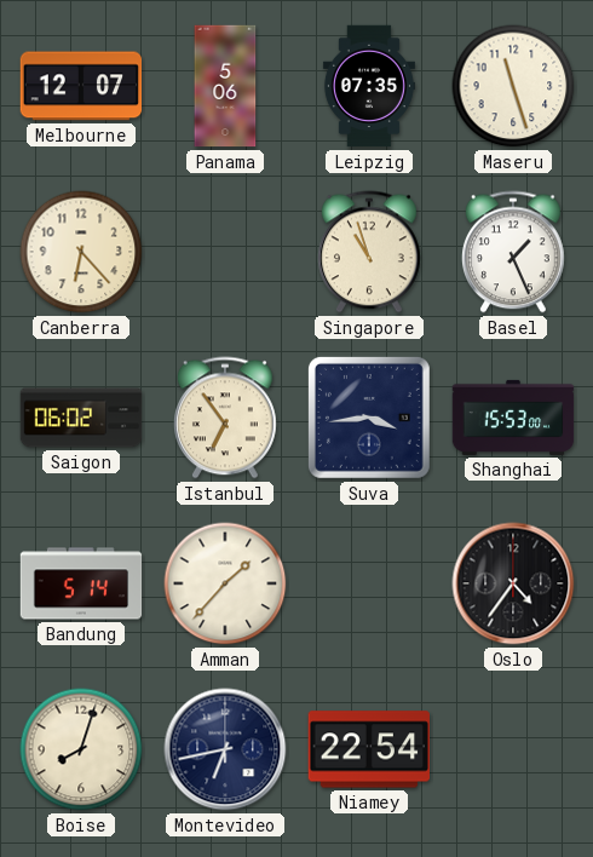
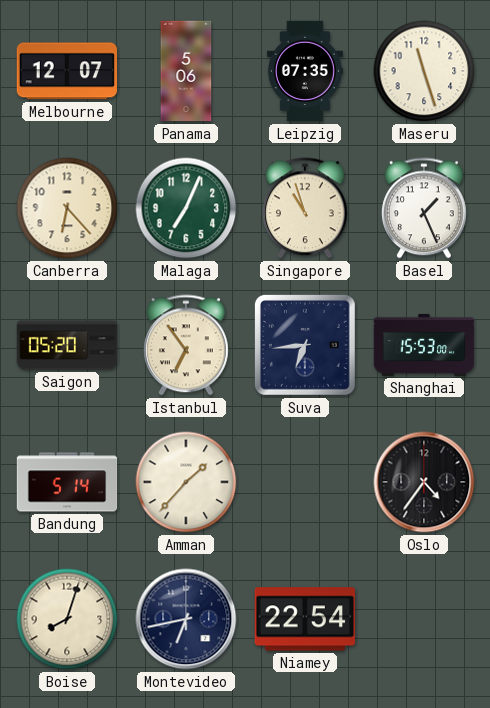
Malaga: none -> 7:04 (186, 208)
Saigon: 06:02 -> 05:20 (67, 345)
Suva: 3:44 -> 6:44 (305, 345)
